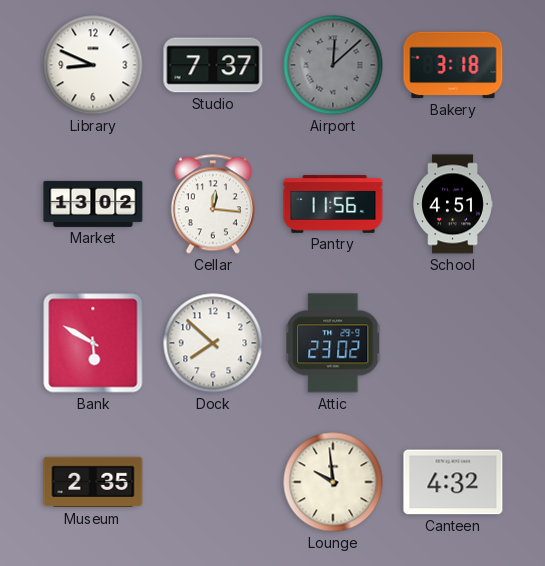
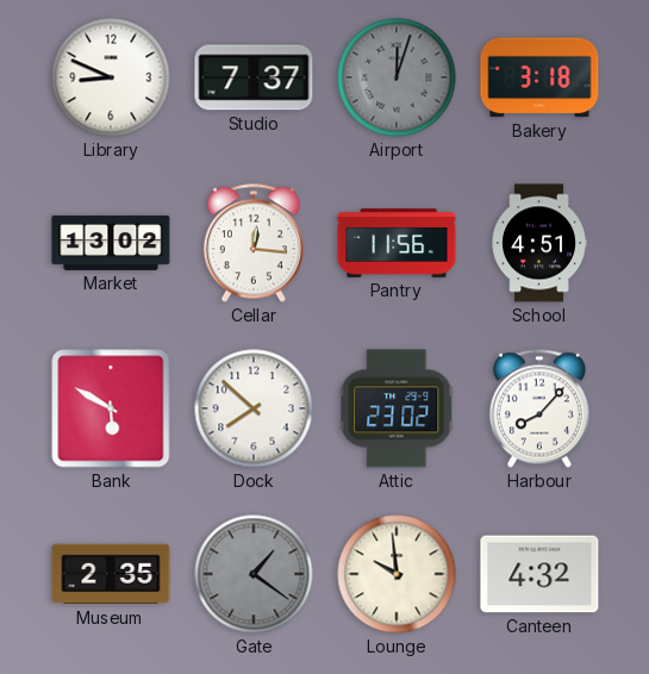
Airport: 12:08 -> 12:03 (397, 77)
Harbour: none -> 8:07 (539, 408)
Gate: none -> 1:21 (254, 574)
